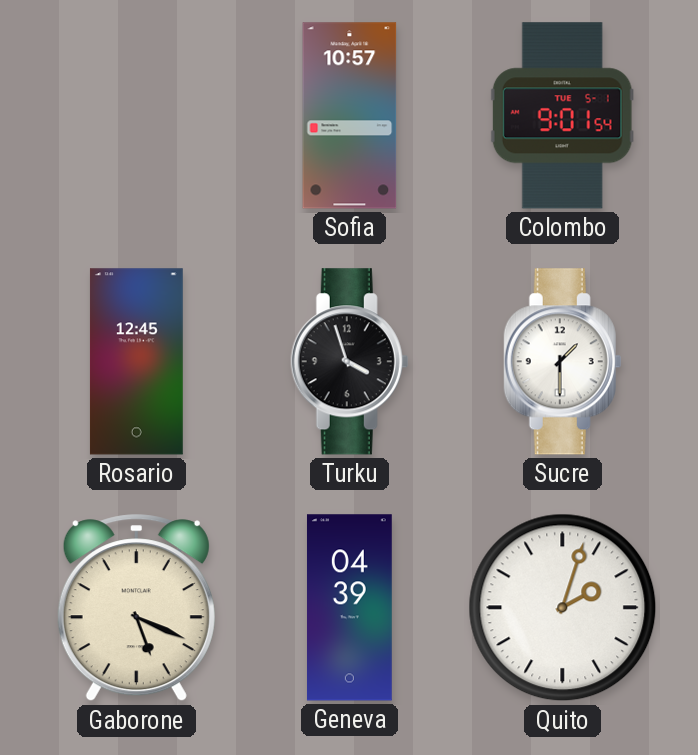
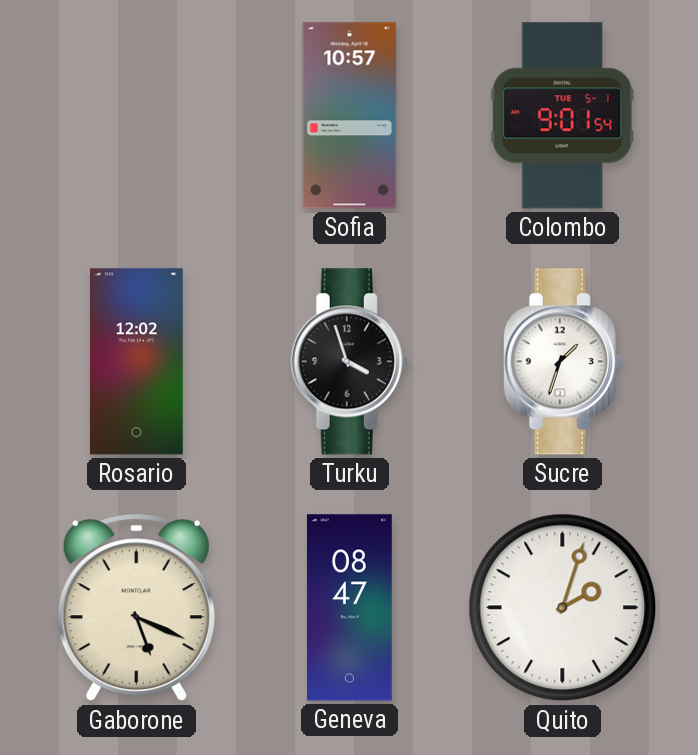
Rosario: 12:45 -> 12:02 (136, 362)
Sucre: 1:30 -> 1:33 (563, 362)
Geneva: 04:39 -> 08:47 (349, 608)
